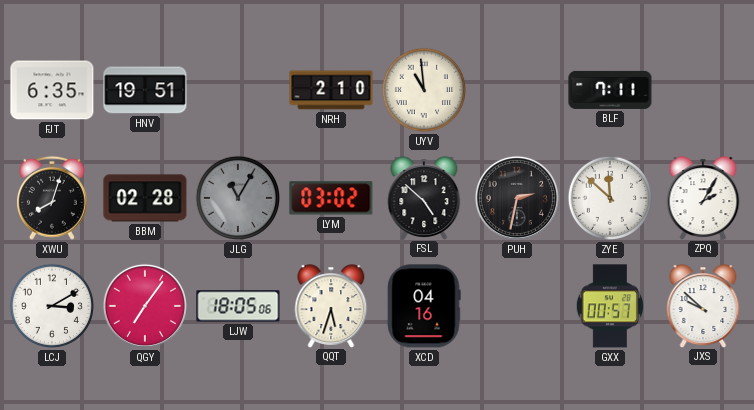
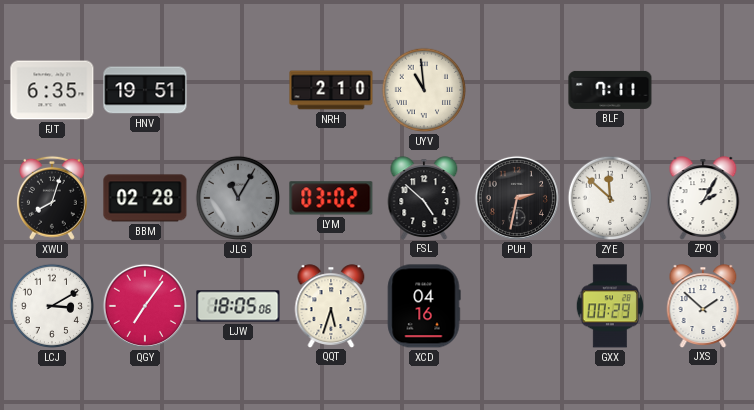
GXX: 00:57 -> 00:29 (610, 306)
JXS: 9:52 -> 1:52 (703, 306)
